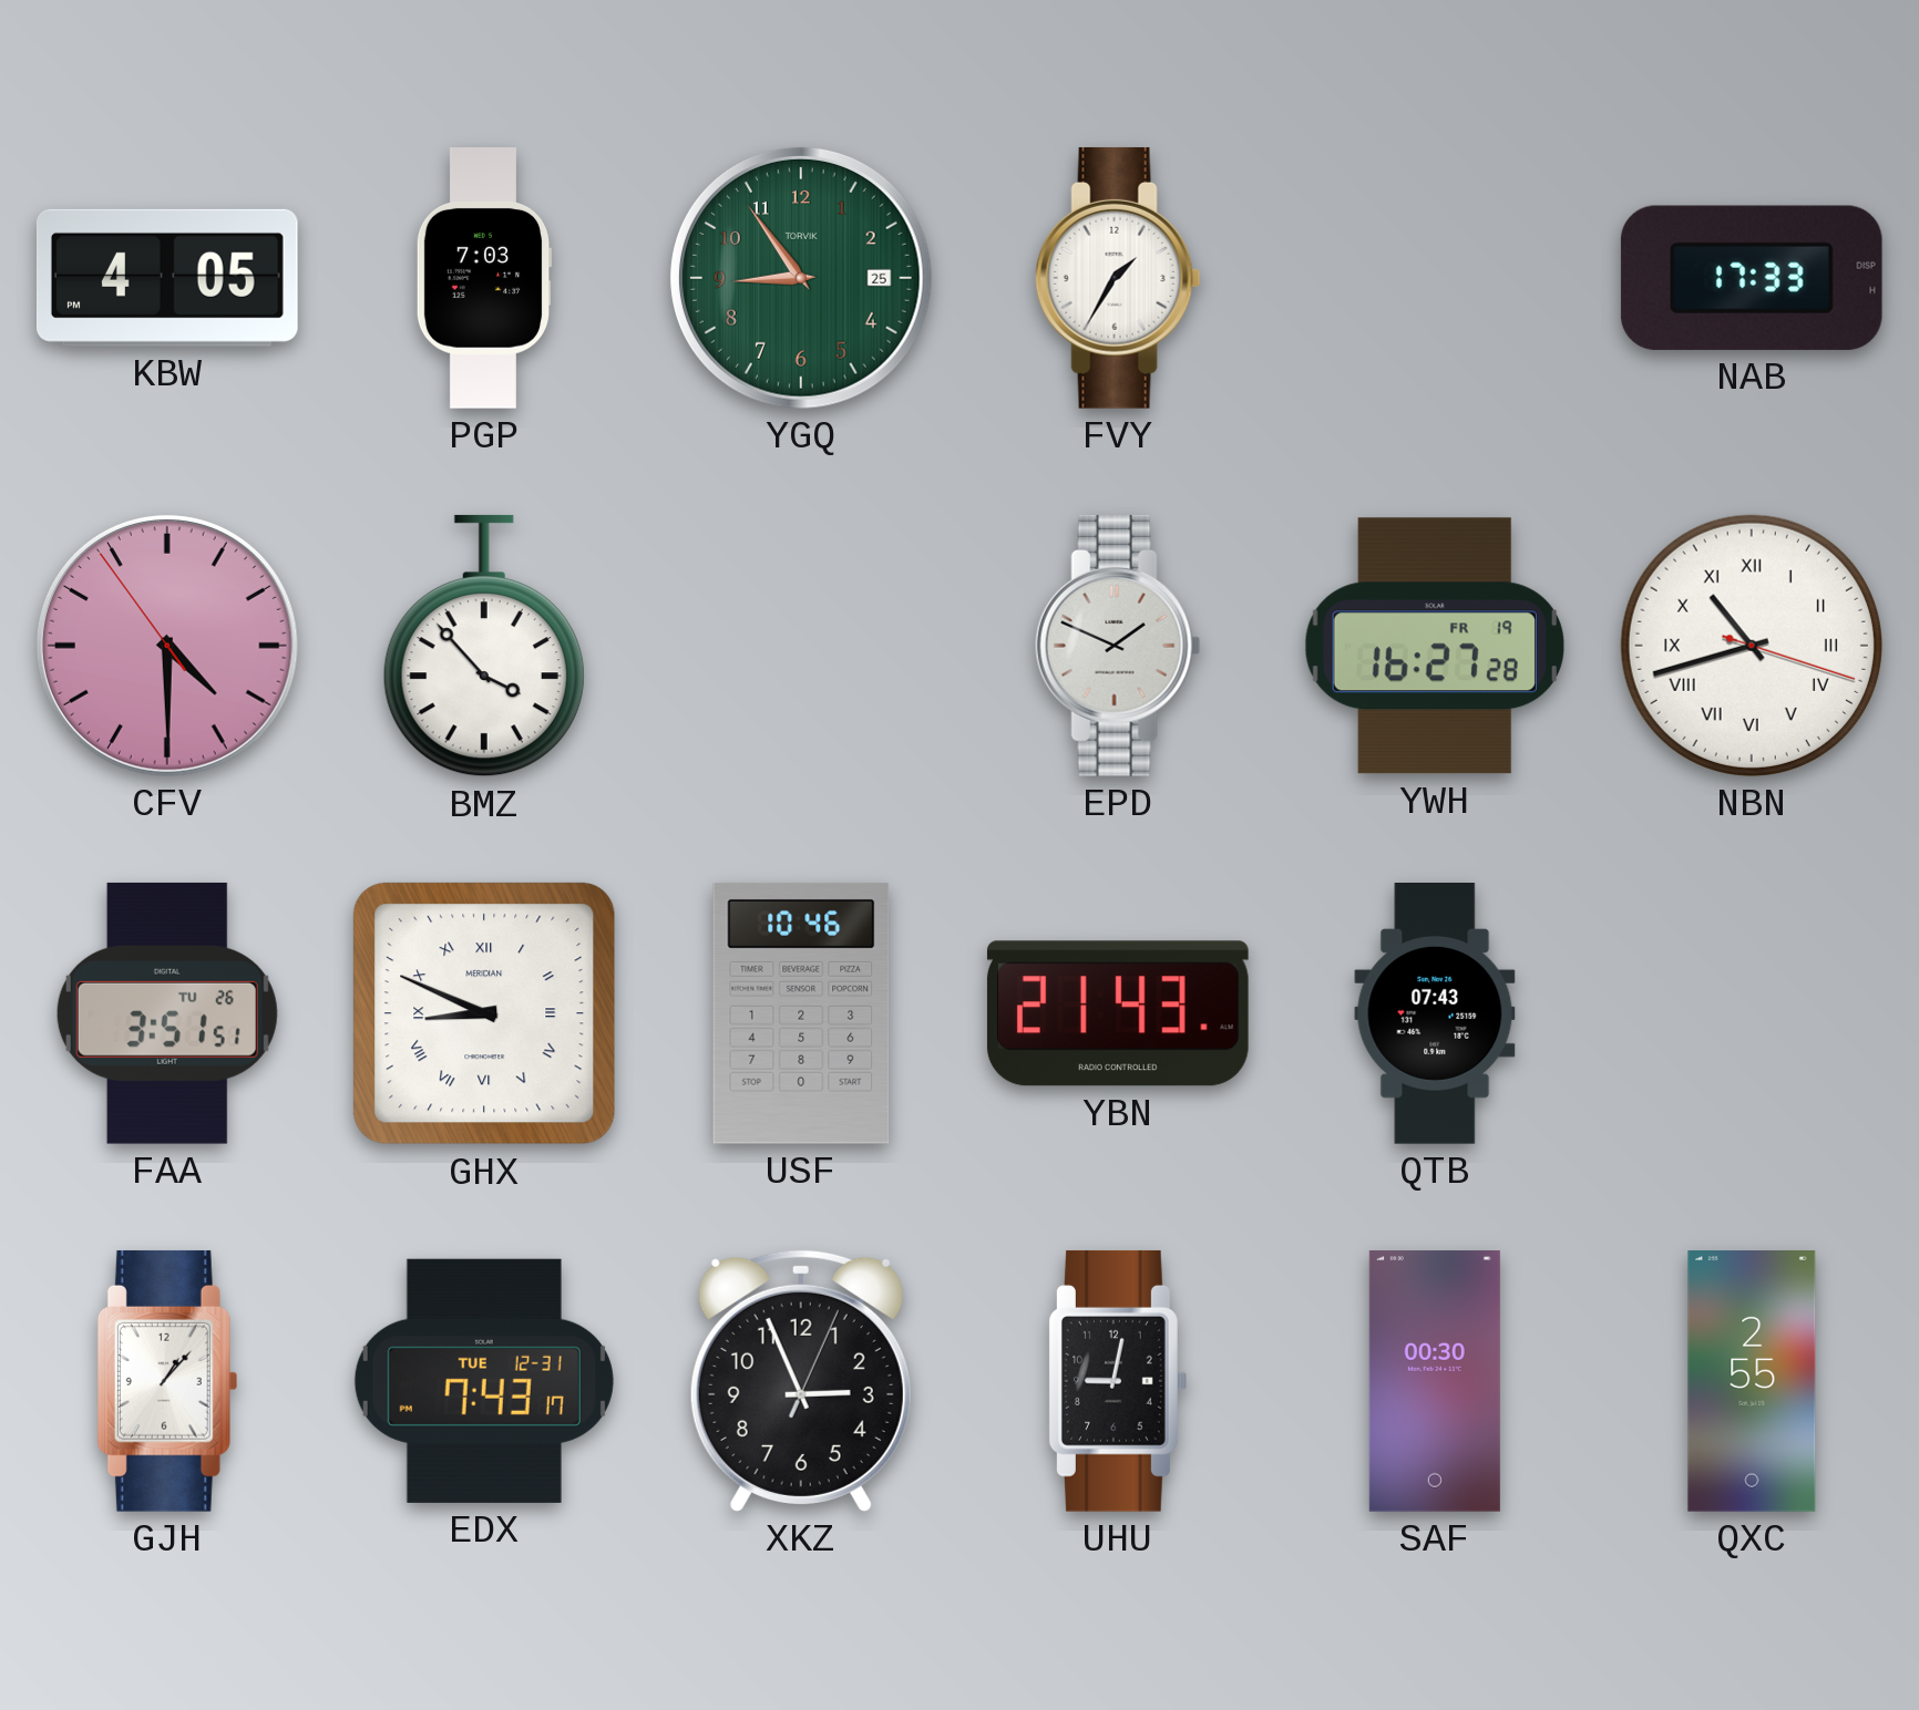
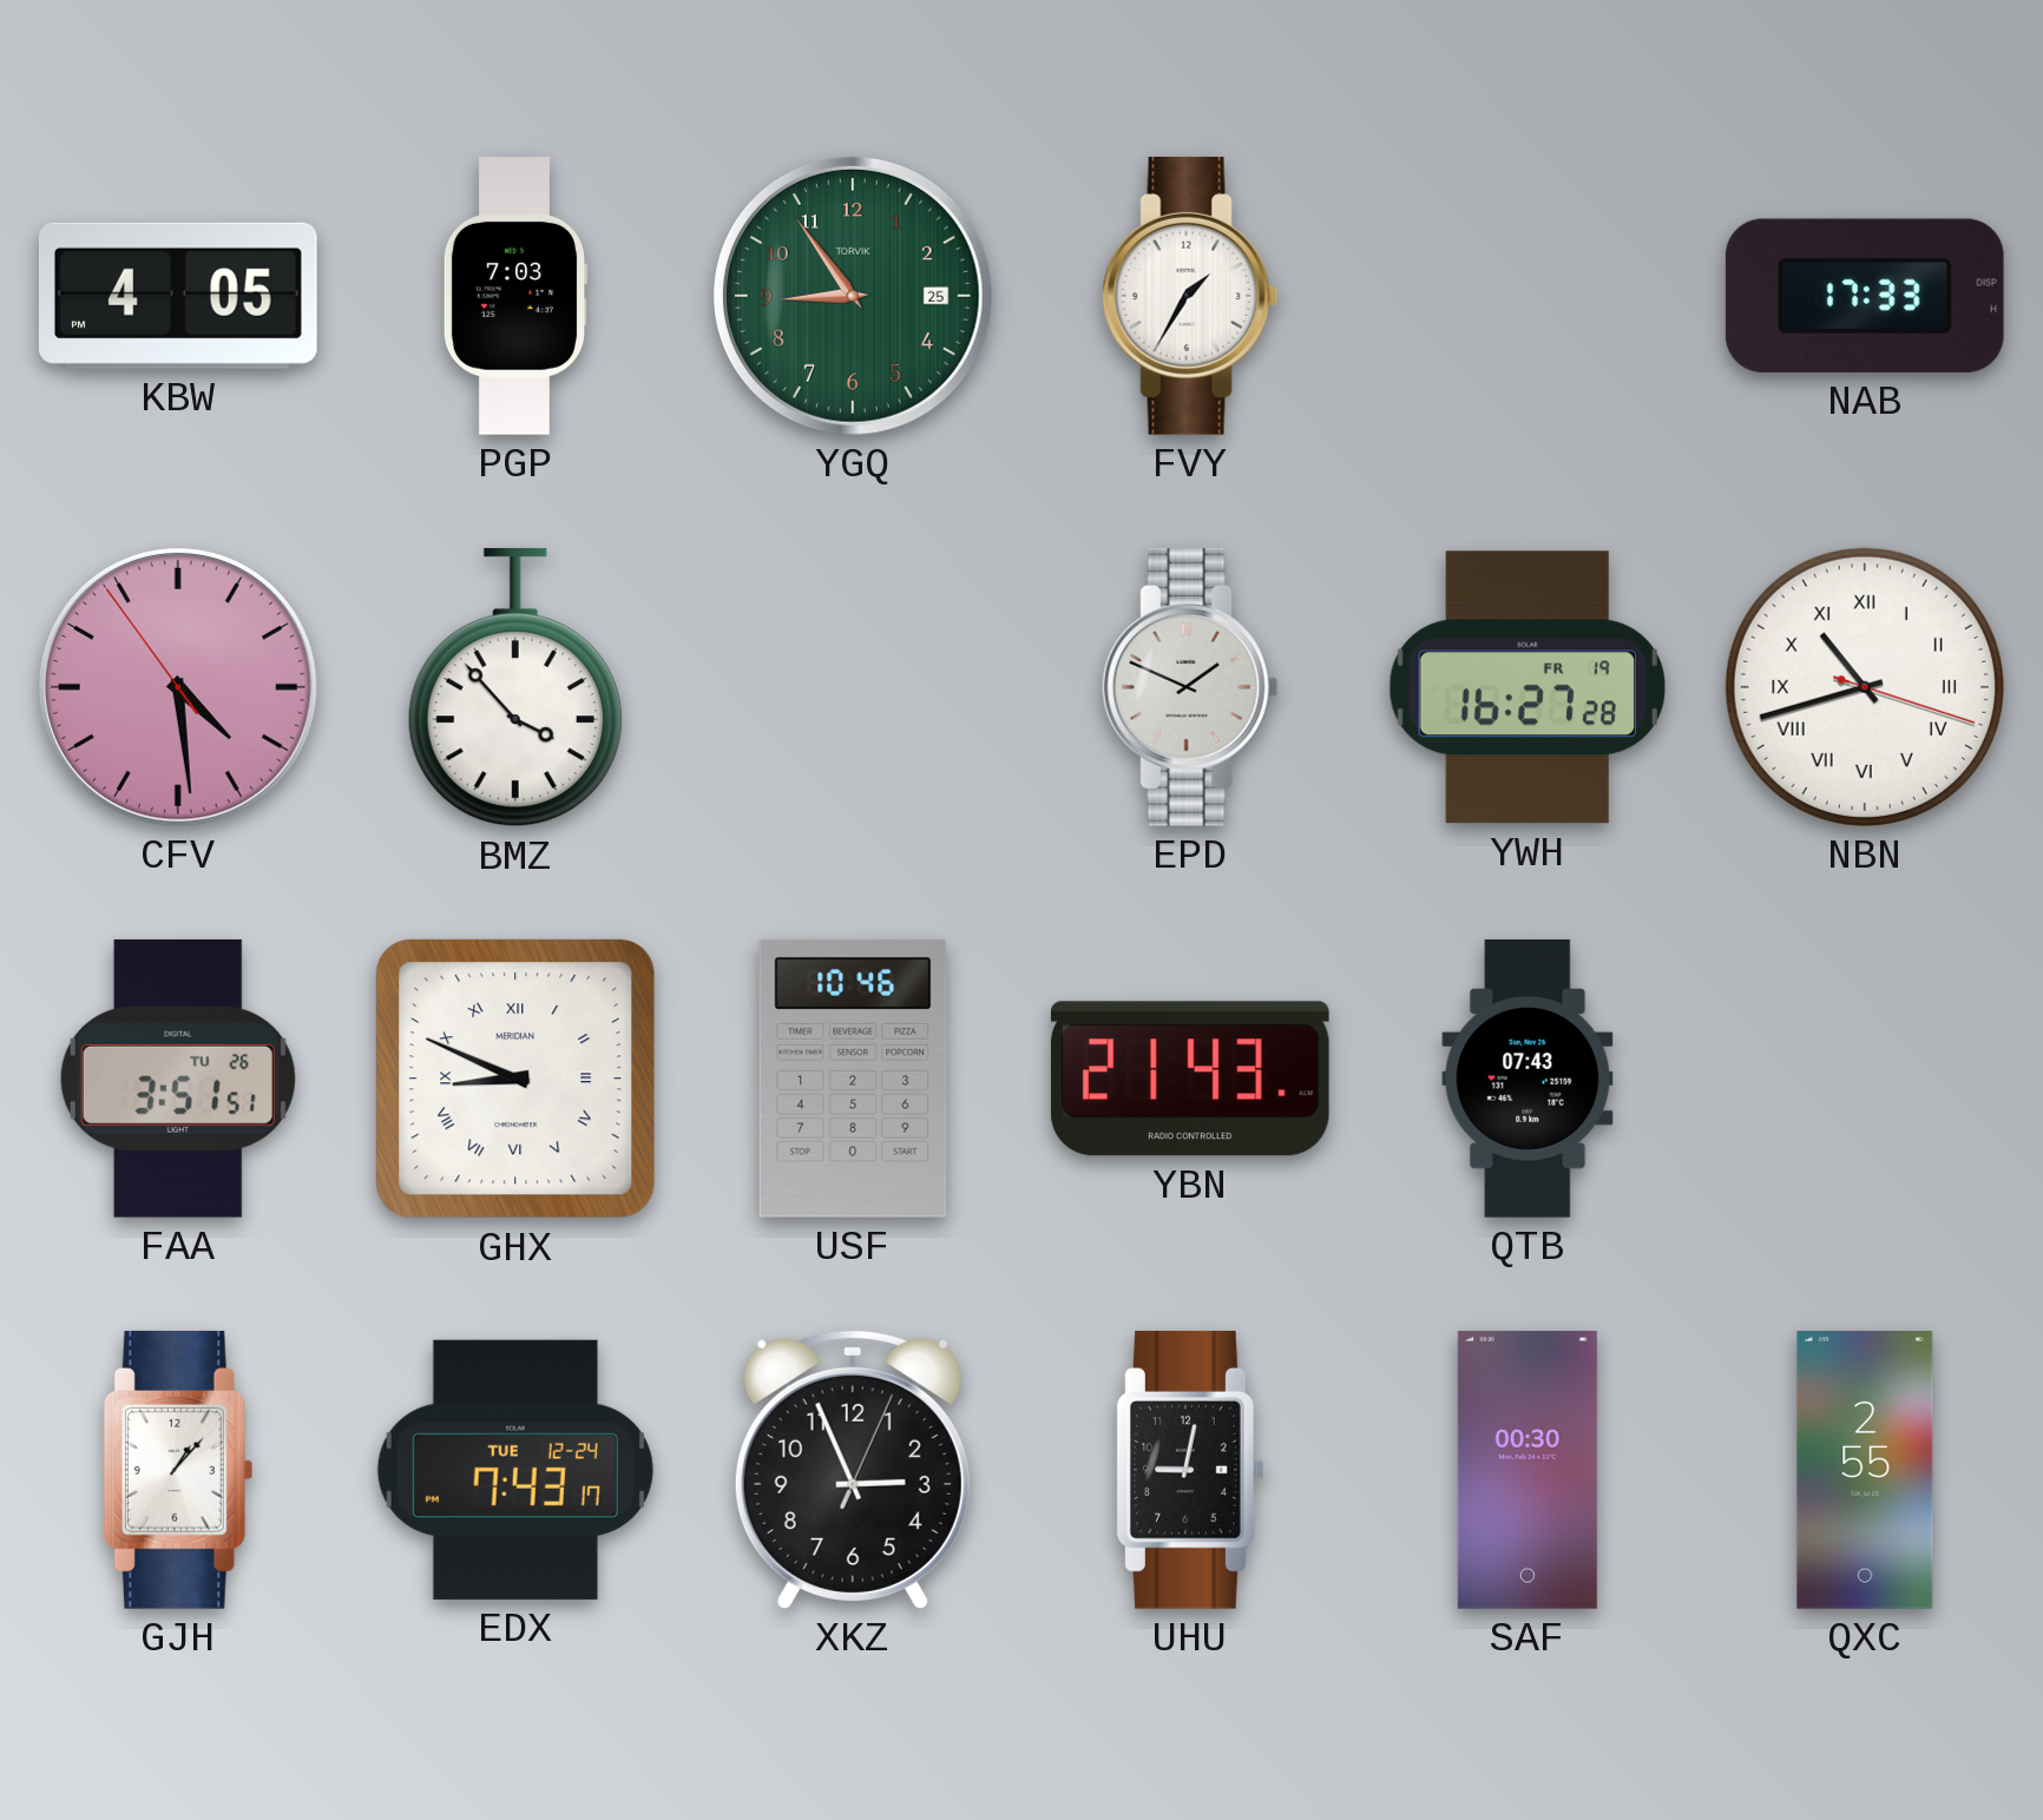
CFV: 4:29 -> 4:28 (178, 687)
EDX date: TUE 12-31 -> TUE 12-24 (515, 1470)
